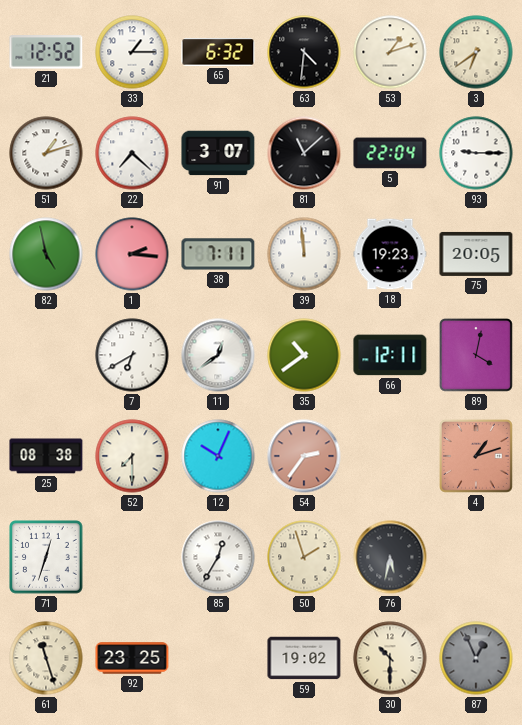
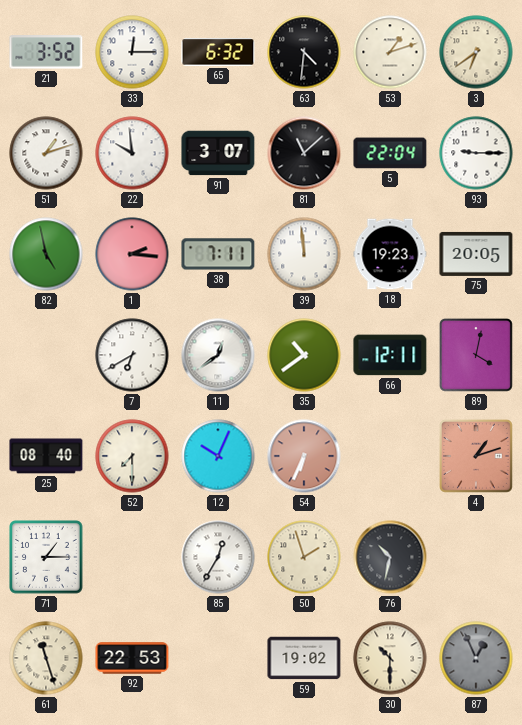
21: 12:52 -> 3:52 (46, 52)
33: 1:15 -> 12:15 (132, 52)
22: 7:22 -> 9:59 (132, 153)
25: 08:38 -> 08:40 (46, 456)
54: 2:36 -> 6:34 (304, 456)
71: 12:33 -> 1:15 (46, 557)
76: 5:32 -> 10:32 (390, 557)
92: 23:25 -> 22:53 (132, 658)
